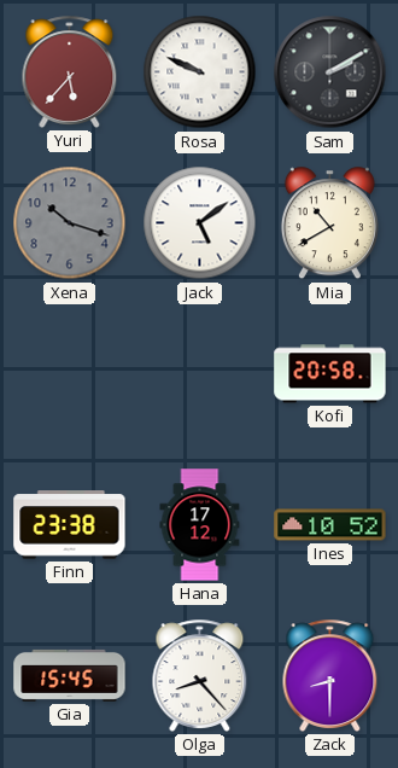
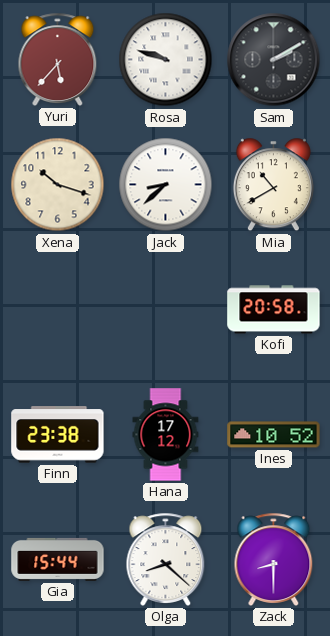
Rosa: 9:49 -> 9:48 (166, 60)
Xena dial: grey -> cream (58, 185)
Jack: 5:09 -> 8:38 (166, 185)
Gia: 15:45 -> 15:44 (58, 559)
Olga: 8:23 -> 8:22 (166, 559)
